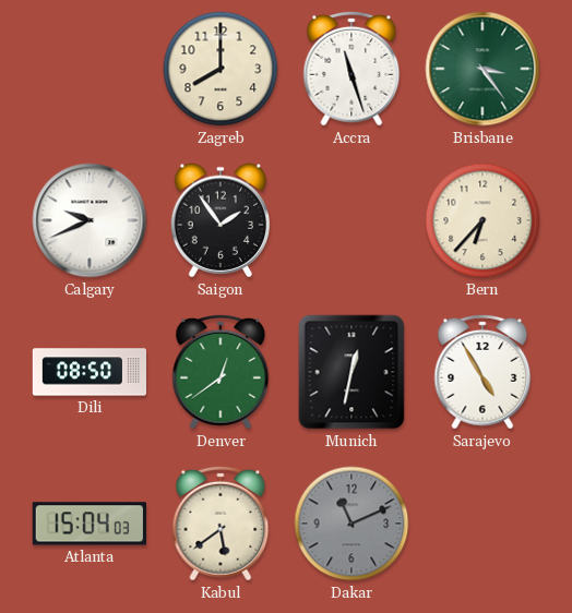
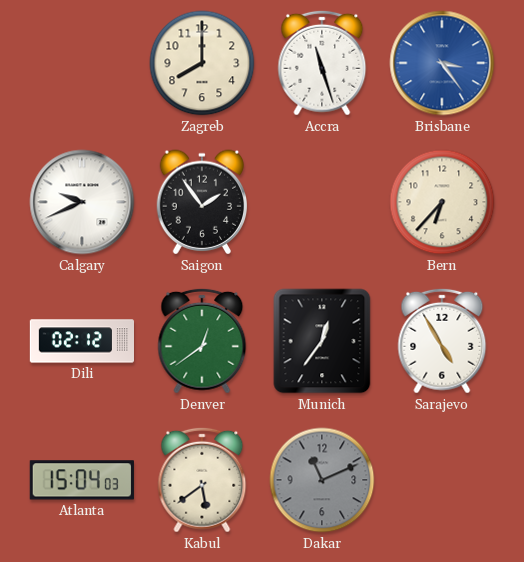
Brisbane dial: green -> blue (442, 63)
Dili: 08:50 -> 02:12 (81, 341)
Munich: 12:32 -> 12:36 (322, 341)
